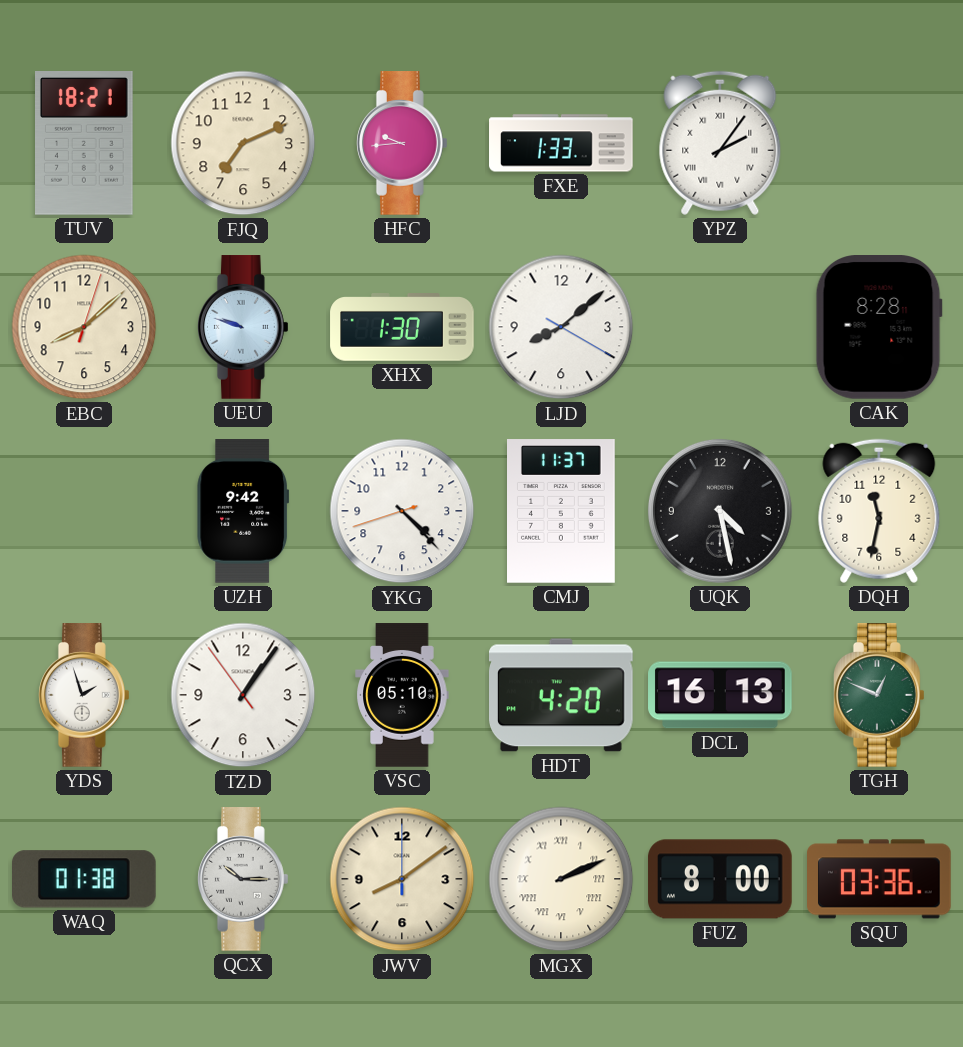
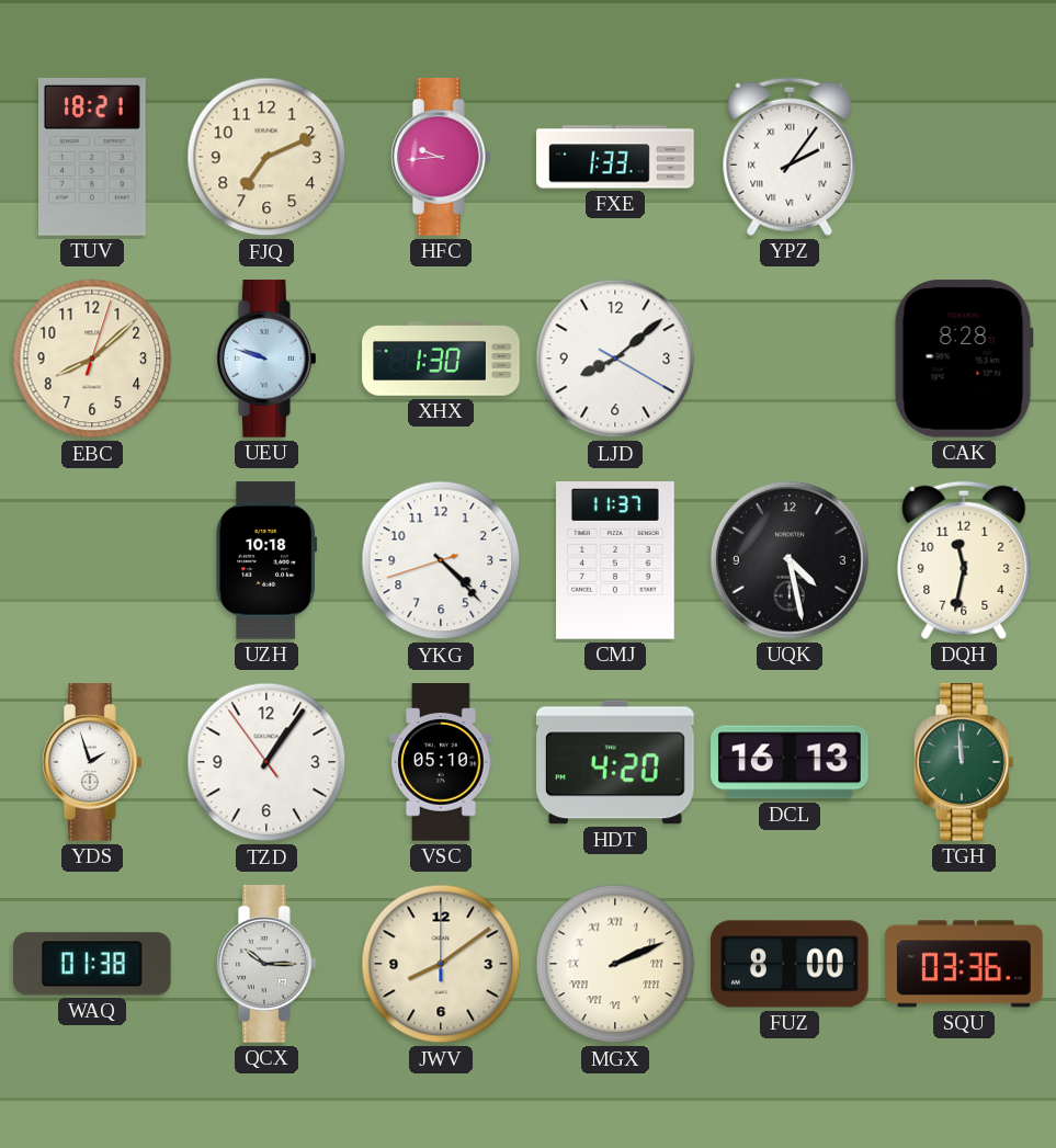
UZH: 9:42 -> 10:18 (266, 560)
TGH: 12:49 -> 11:59 (965, 762)
